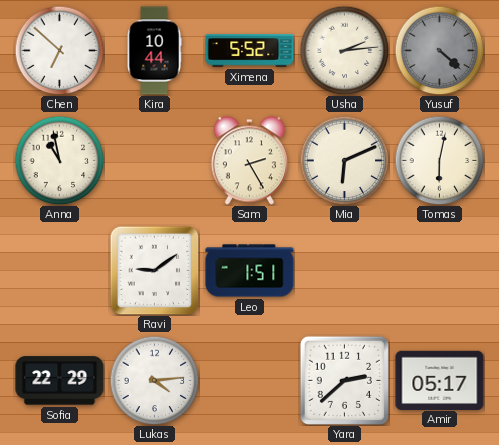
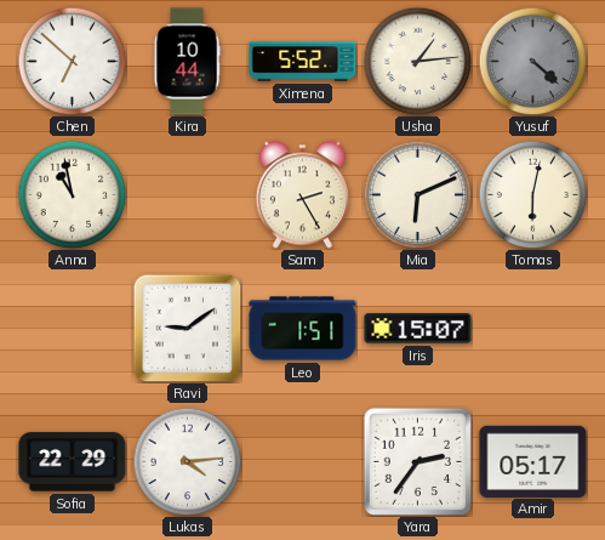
Usha: 2:14 -> 1:14 (417, 61)
Iris: none -> 15:07 (418, 329)
Yara: 2:38 -> 2:36 (417, 461)
